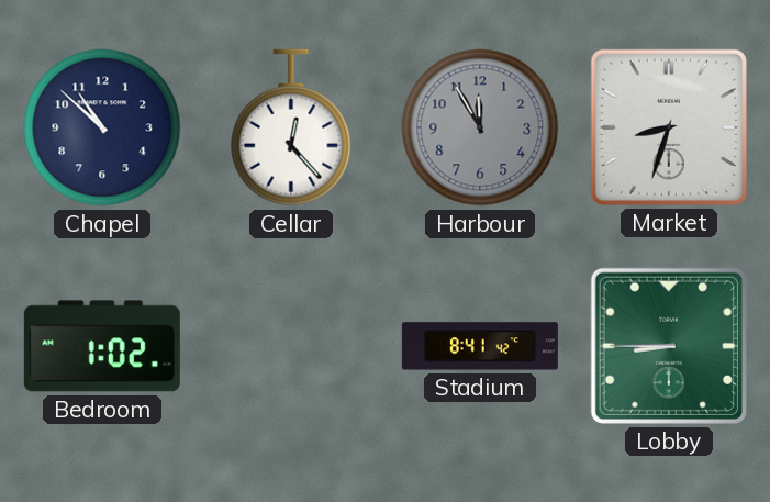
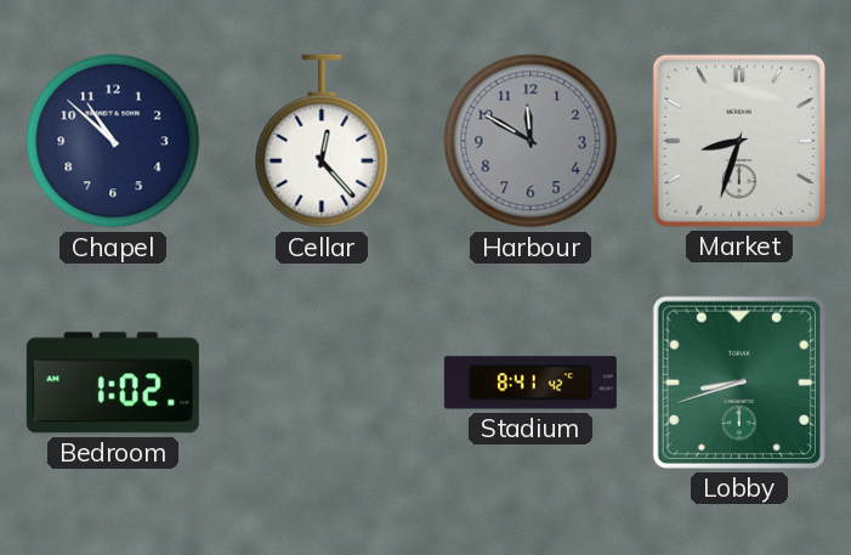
Harbour: 11:55 -> 11:50 (531, 141)
Lobby: 8:45 -> 8:42 (739, 383)
